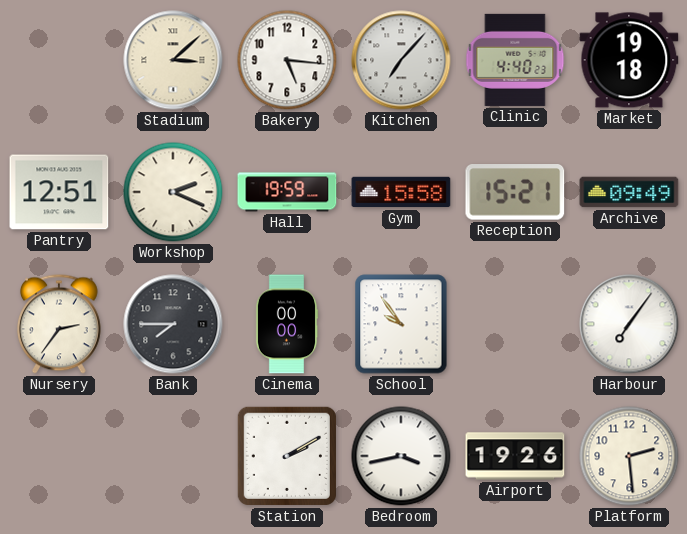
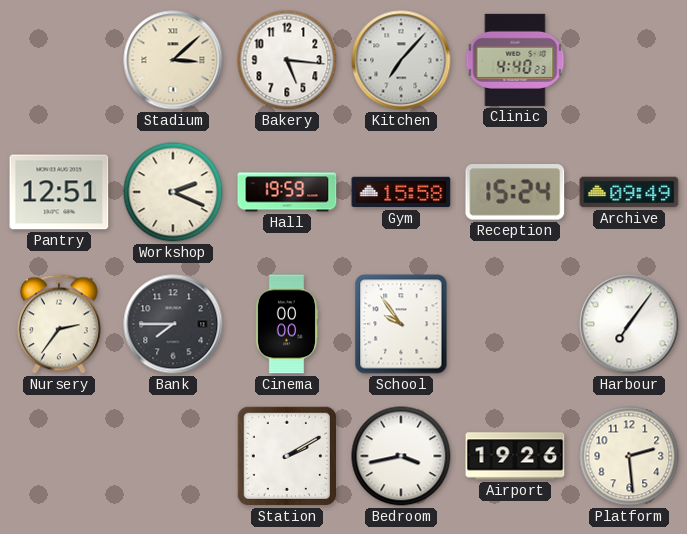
Market: 19:18 -> none (629, 60)
Reception: 15:21 -> 15:24 (515, 193)
